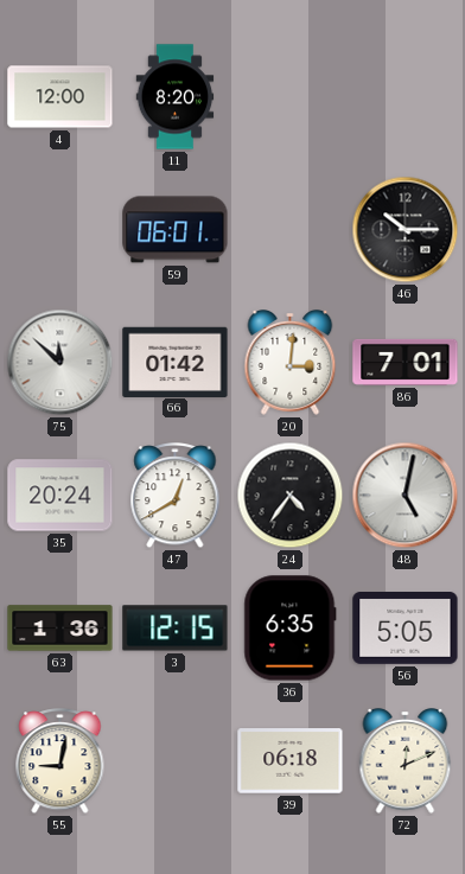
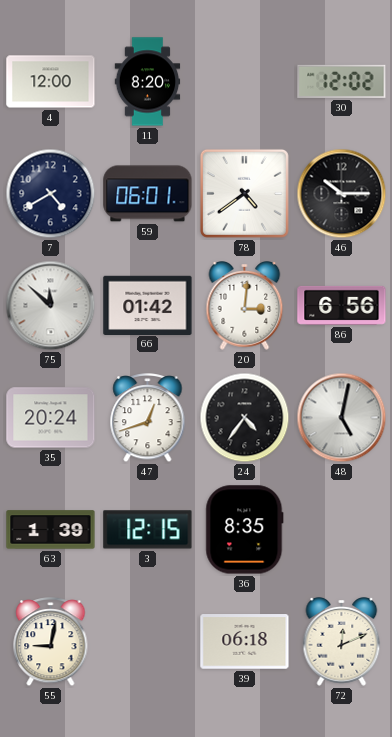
30: none -> 12:02 (342, 81)
7: none -> 4:40 (51, 194)
78: none -> 4:39 (244, 193)
86: 7:01 -> 6:56 (342, 305)
47: 12:40 -> 12:42 (148, 419)
63: 1:36 -> 1:39 (51, 530)
36: 6:35 -> 8:35 (245, 530)
56: 5:05 -> none (406, 629)
